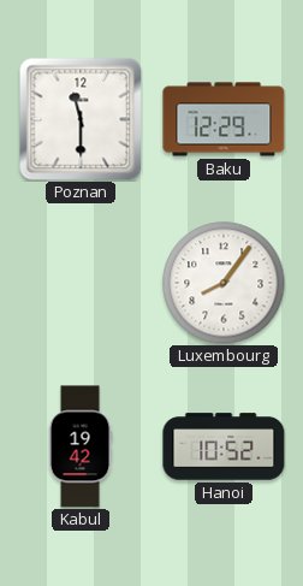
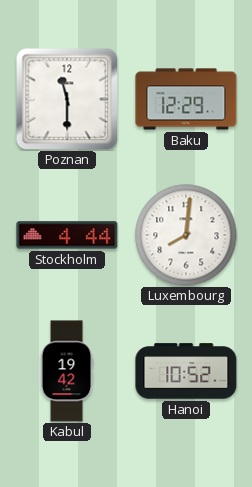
Stockholm: none -> 4:44 (67, 235)
Luxembourg: 8:06 -> 8:01 (186, 235)
